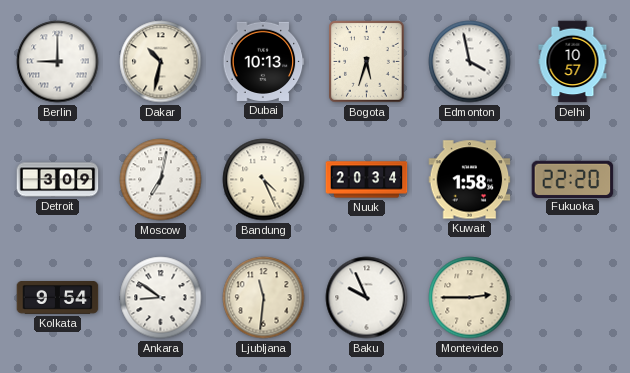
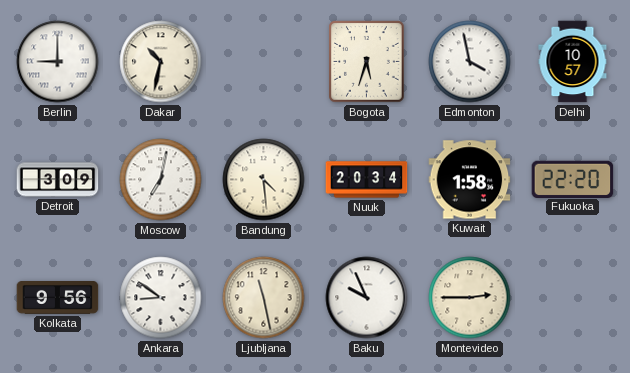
Dubai: 10:13 -> none (264, 61)
Bandung: 4:26 -> 4:29 (264, 180)
Kolkata: 9:54 -> 9:56 (58, 298)
Ljubljana: 11:31 -> 11:28 (264, 298)
